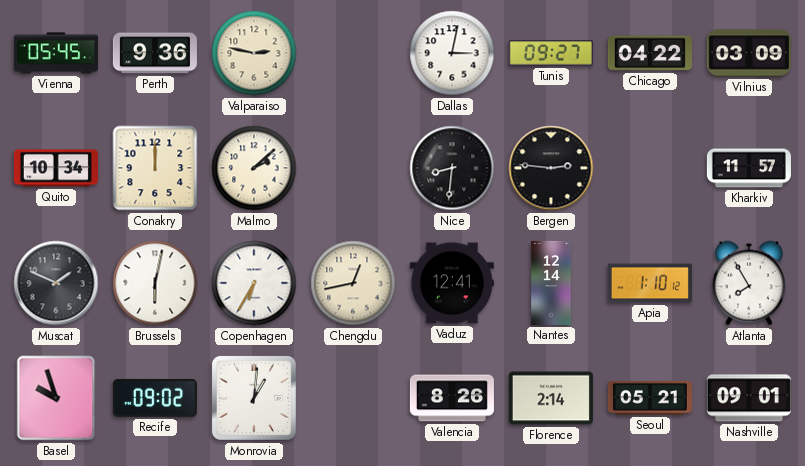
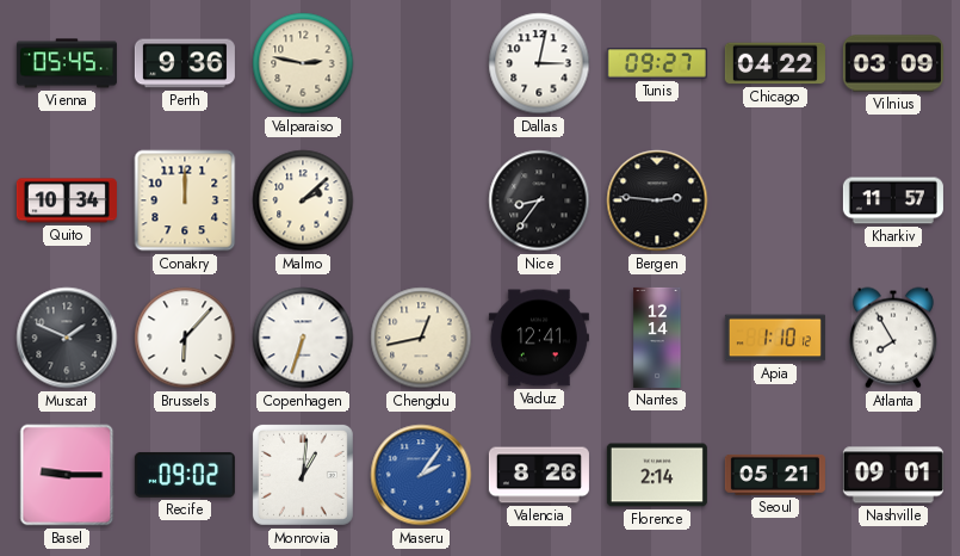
Nice: 8:31 -> 8:36 (539, 200)
Brussels: 6:02 -> 6:07 (185, 338)
Copenhagen: 6:35 -> 6:33 (303, 338)
Basel: 9:57 -> 9:15 (67, 475)
Maseru: none -> 2:06 (421, 475)
